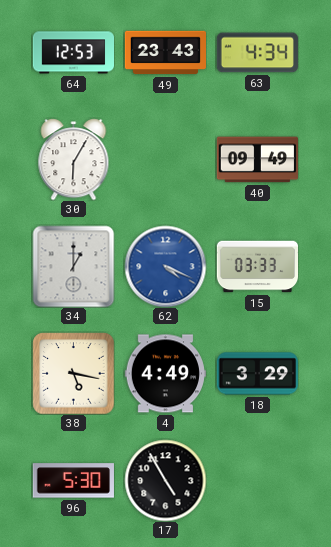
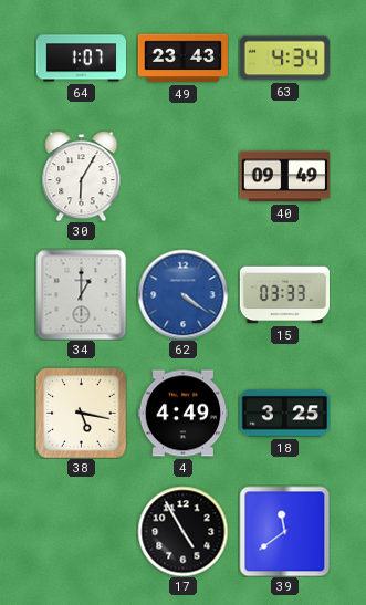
64: 12:53 -> 1:07 (81, 59)
62: 4:19 -> 4:21 (182, 294)
18: 3:29 -> 3:25 (284, 414)
96: 5:30 -> none (73, 481)
39: none -> 11:39 (284, 531)
